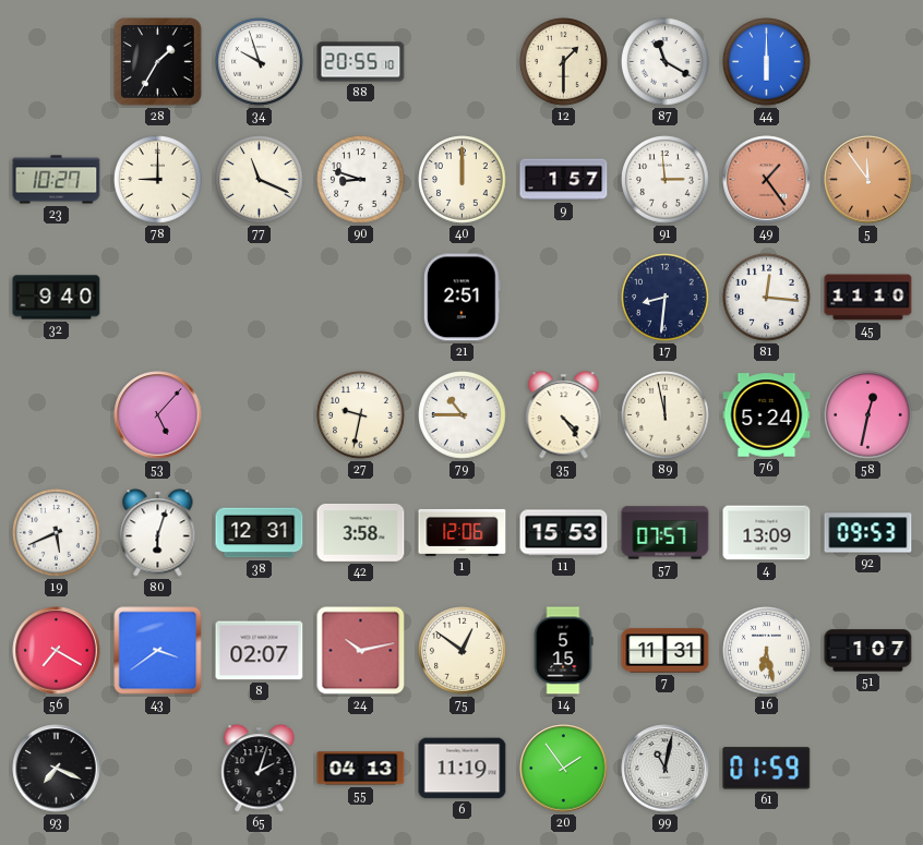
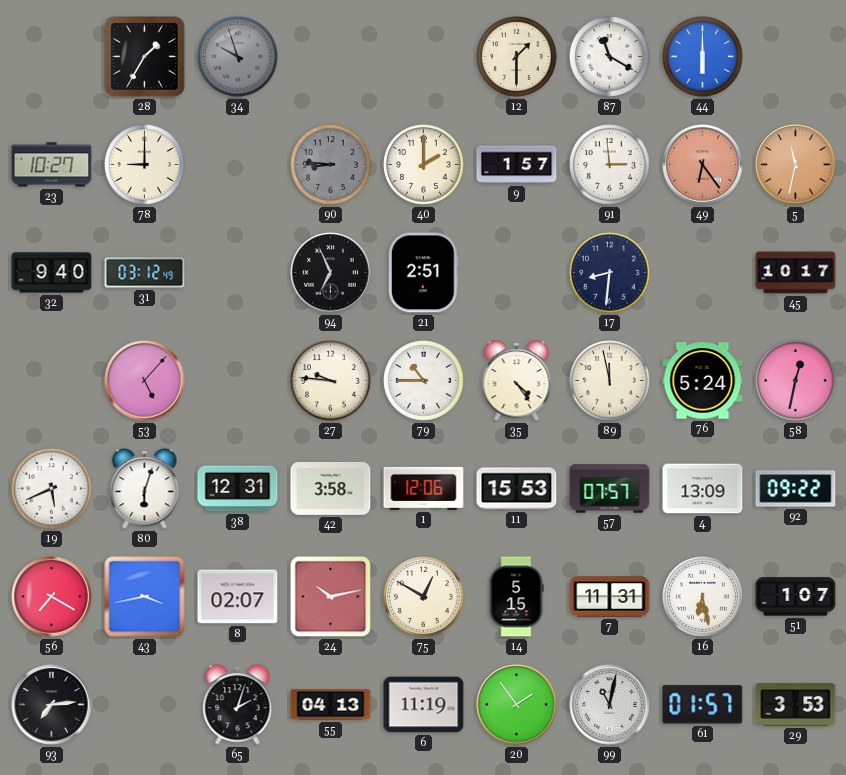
34 dial: white -> grey (238, 57)
88: 20:55 -> none (361, 62)
77: 11:19 -> none (260, 180)
90: 8:48 -> 8:46 (331, 165)
90 dial: white -> grey (331, 165)
40: 12:00 -> 2:00 (424, 165)
49: 1:24 -> 6:24 (703, 165)
5: 11:54 -> 11:32 (796, 165)
31: none -> 03:12 (145, 273)
94: none -> 6:56 (331, 273)
81: 12:16 -> none (767, 298)
45: 11:10 -> 10:17 (796, 273)
27: 9:32 -> 9:46 (331, 381)
92: 09:53 -> 09:22 (796, 489)
43: 3:39 -> 3:43 (145, 597)
75: 12:51 -> 12:50 (424, 597)
93: 7:19 -> 7:14 (52, 705)
61: 01:59 -> 01:57 (703, 705)
29: none -> 3:53 (796, 705)
